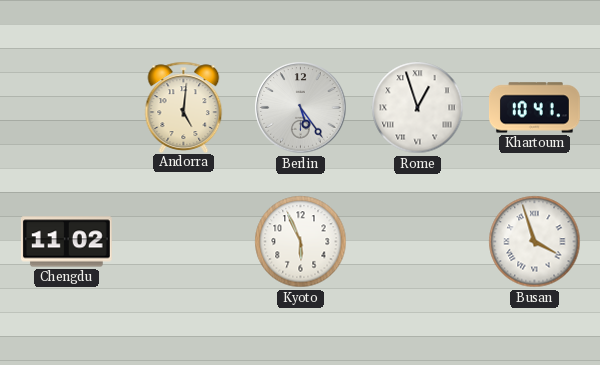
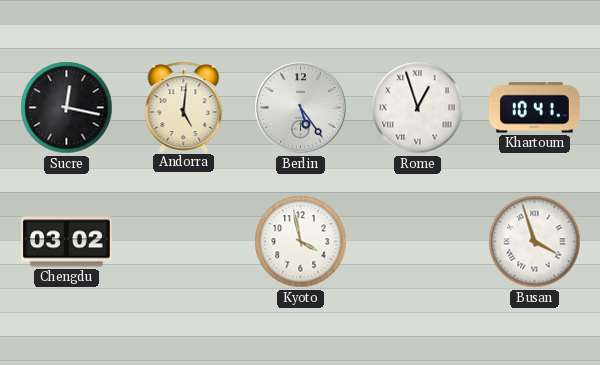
Sucre: none -> 12:17 (67, 108)
Chengdu: 11:02 -> 03:02 (66, 242)
Kyoto: 5:56 -> 3:58 (301, 242)
